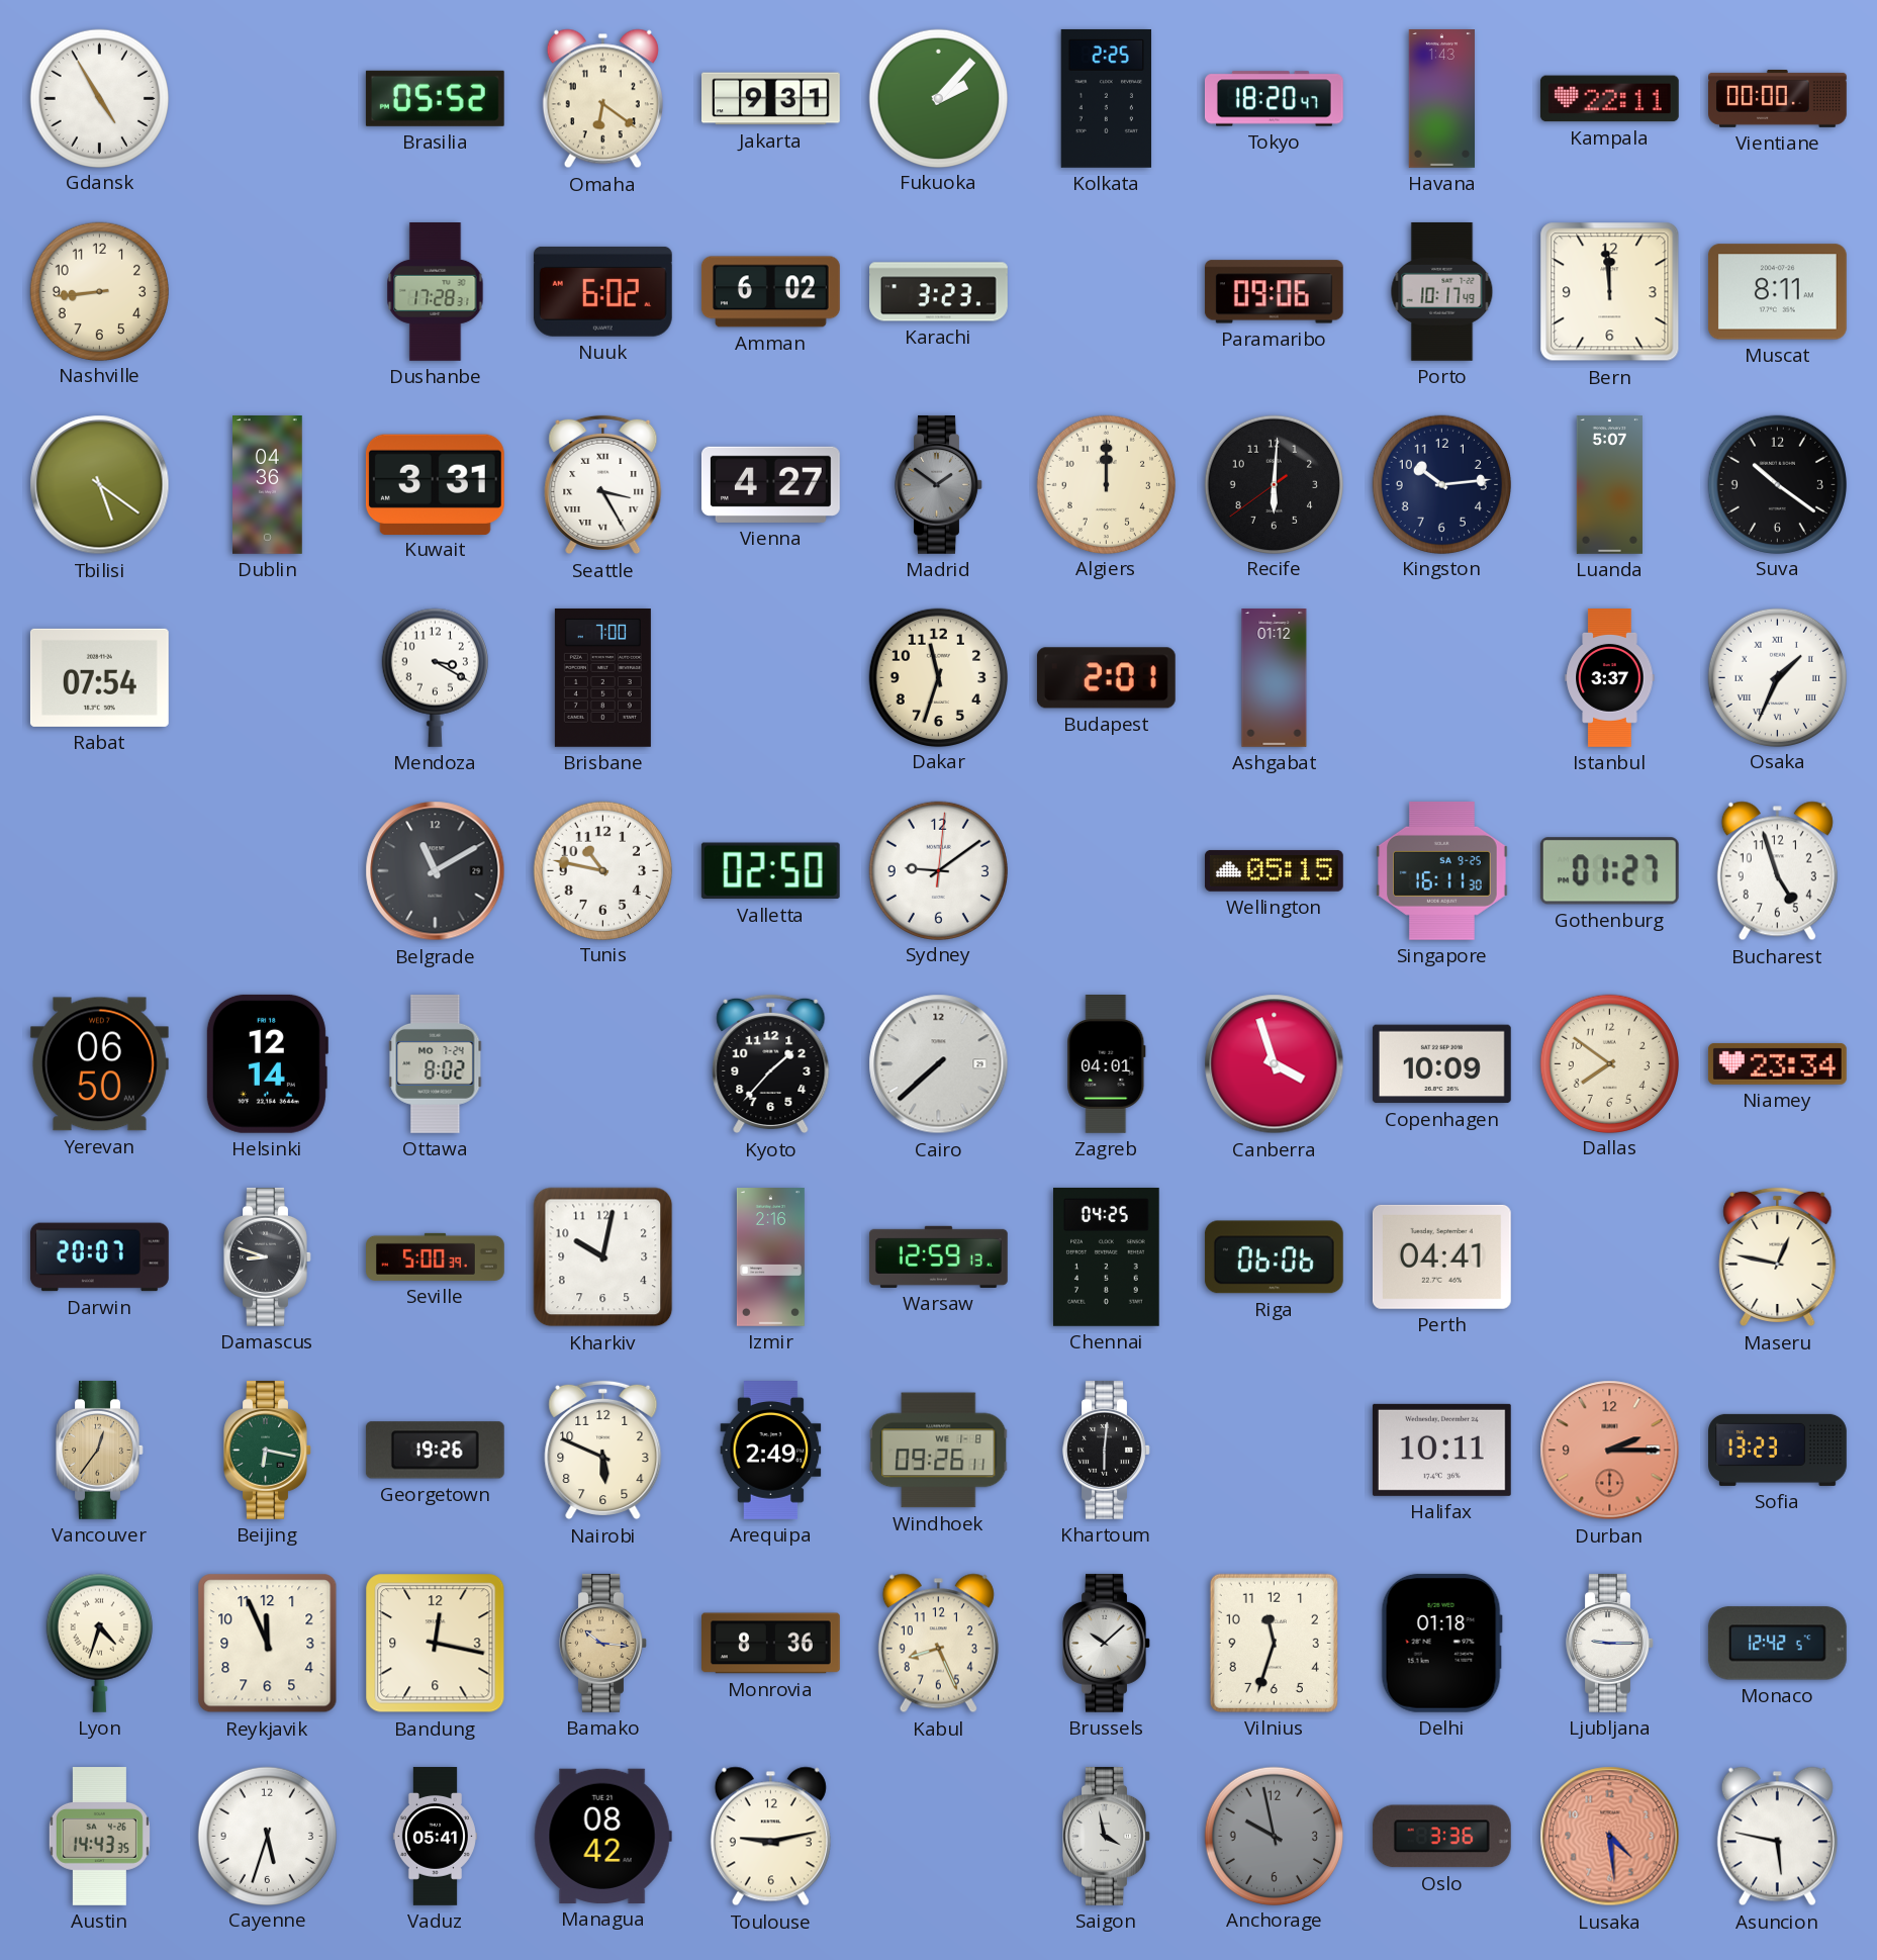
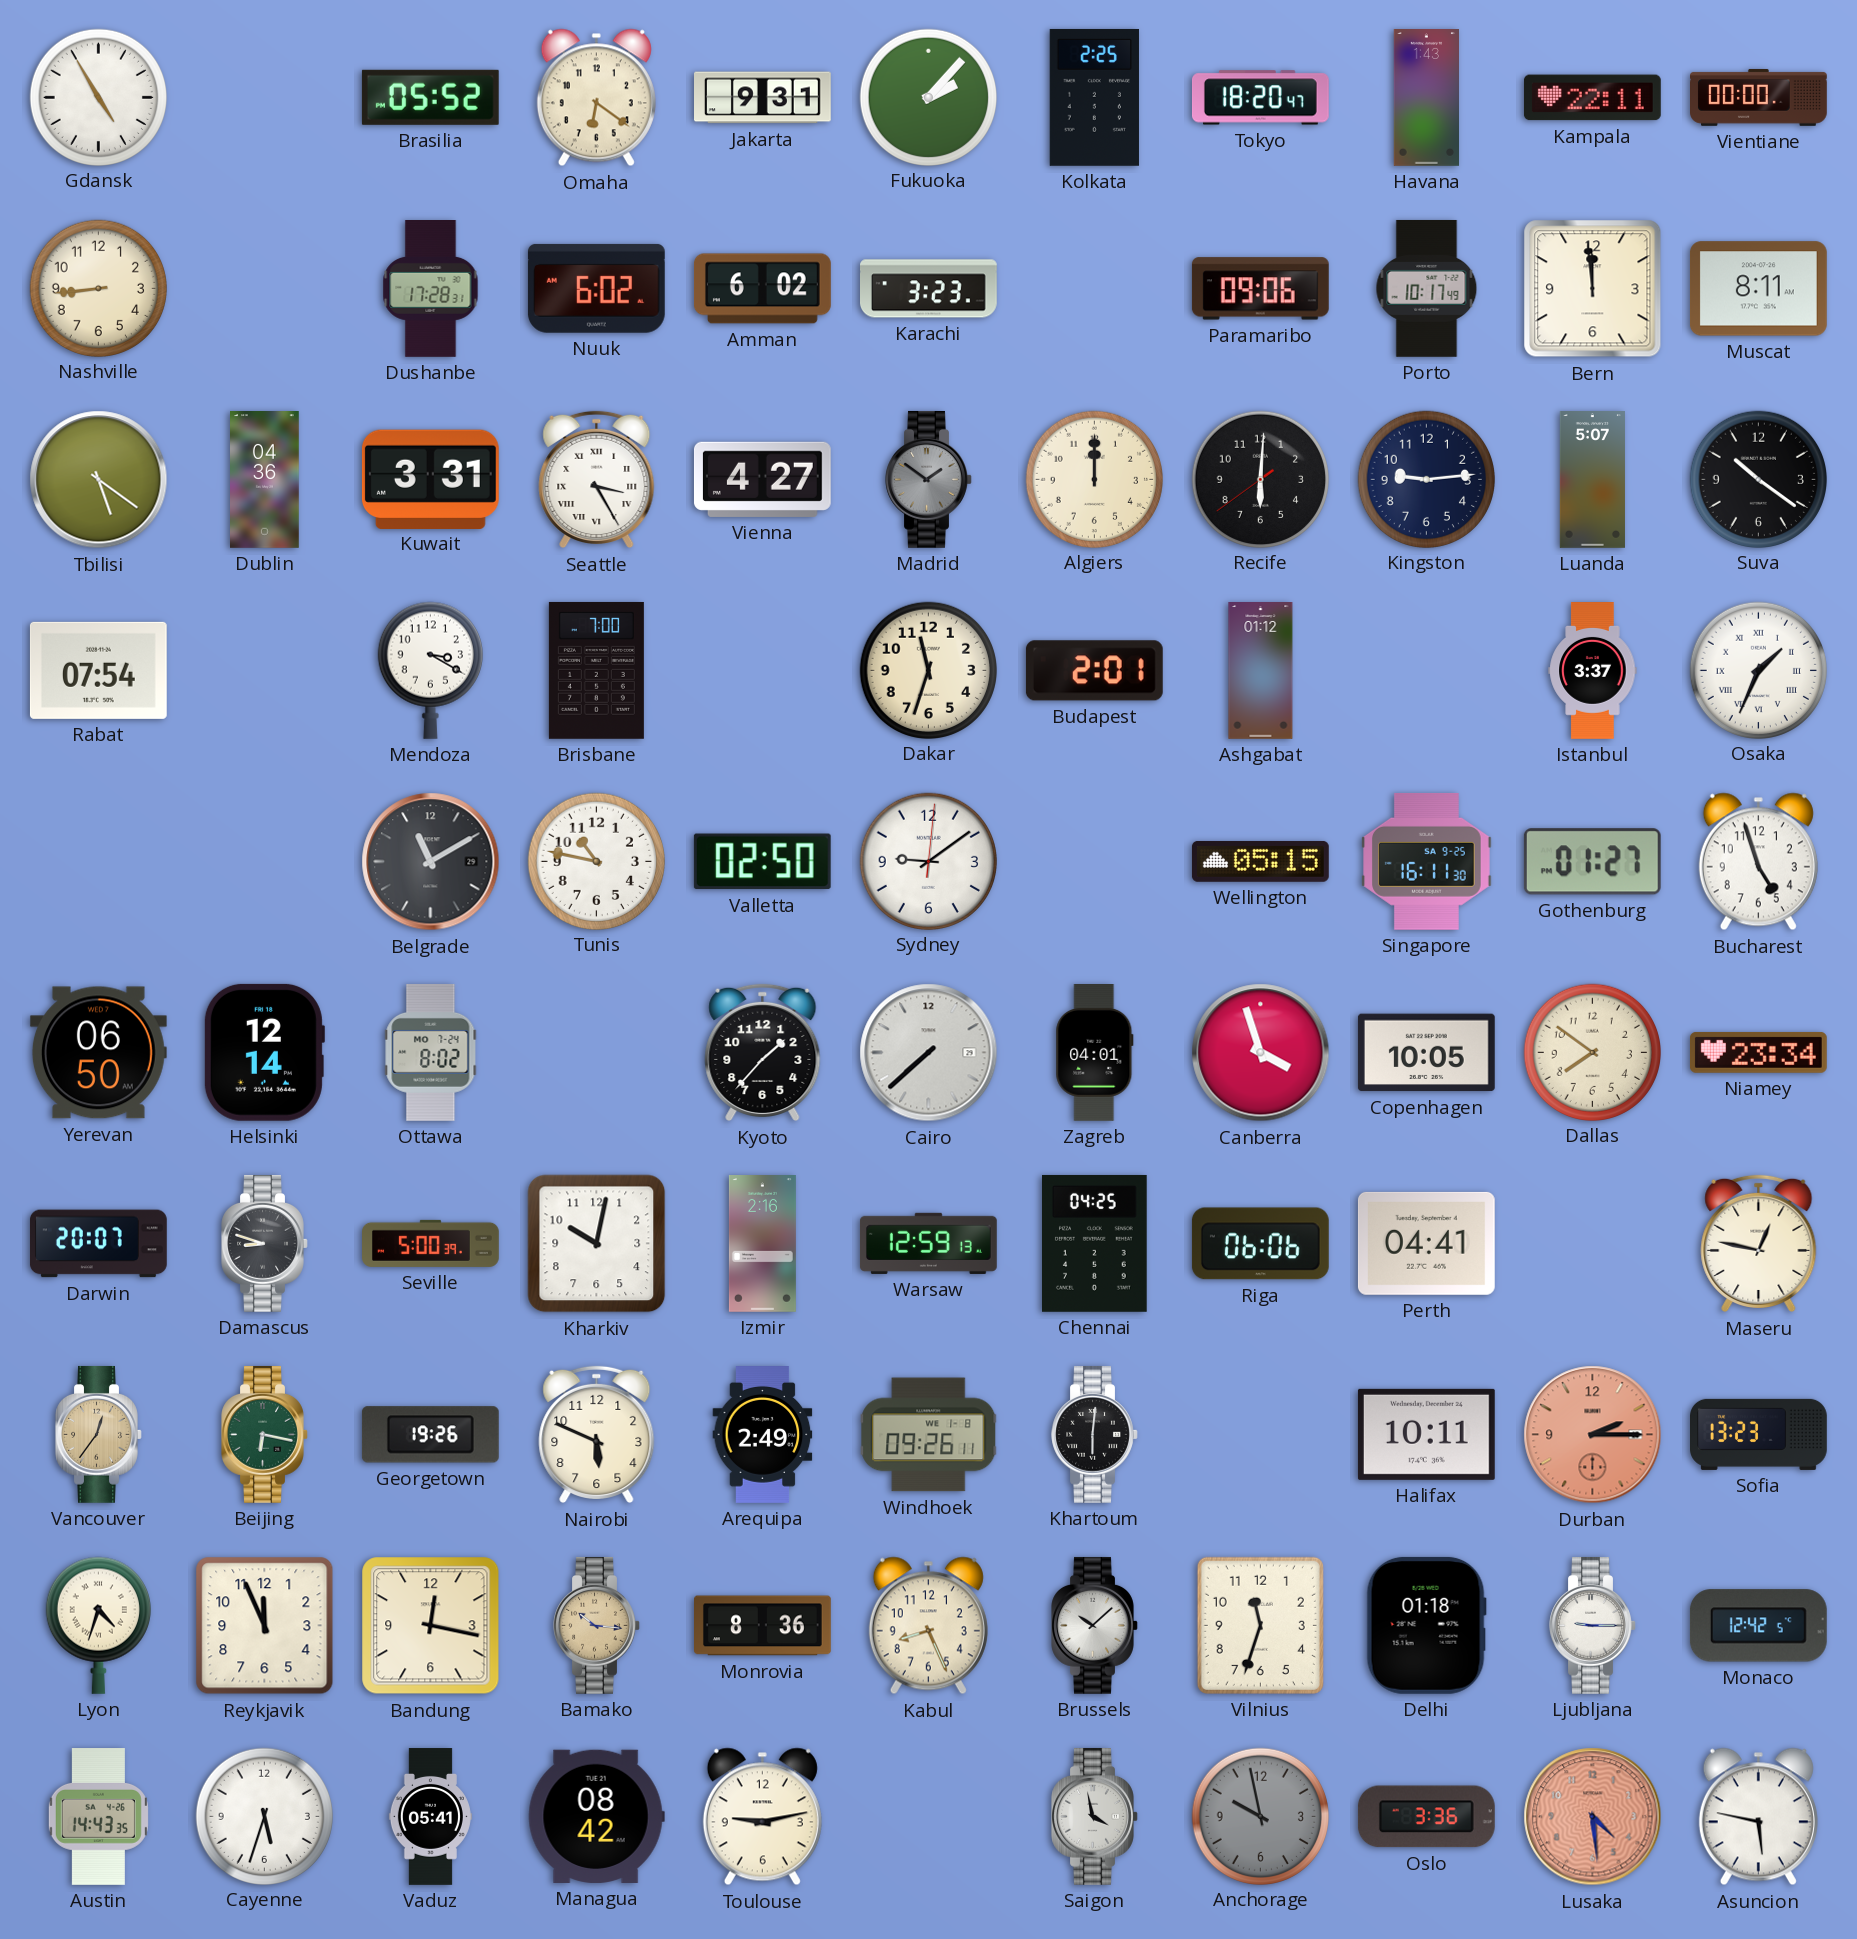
Kingston: 10:14 -> 9:14 (1426, 479)
Copenhagen: 10:09 -> 10:05 (1426, 1053)
